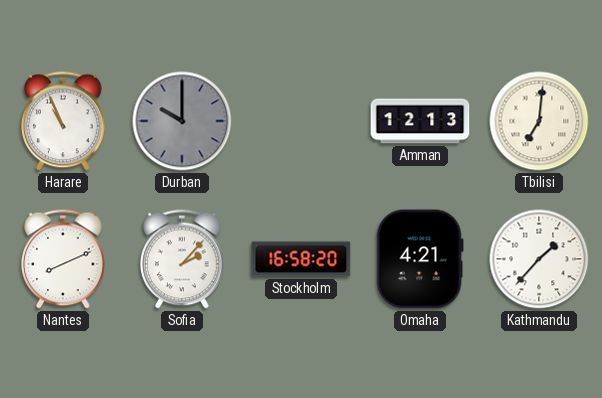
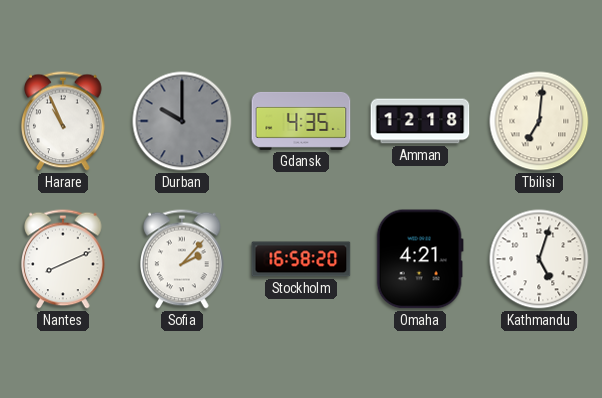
Gdansk: none -> 4:35 (301, 121)
Amman: 12:13 -> 12:18 (420, 121)
Kathmandu: 1:37 -> 5:03 (539, 259)
